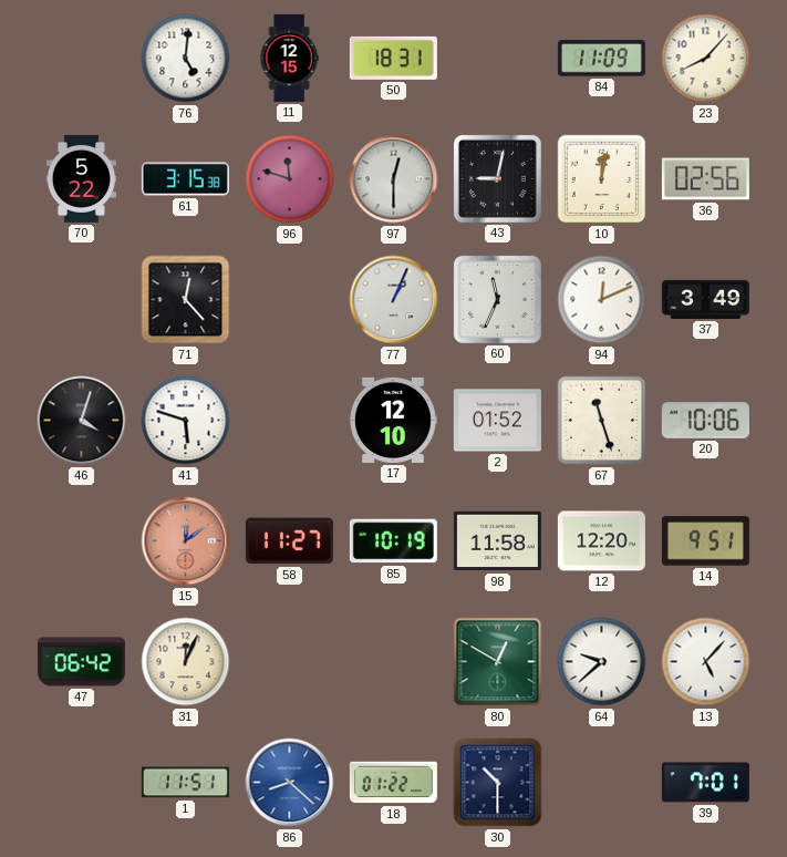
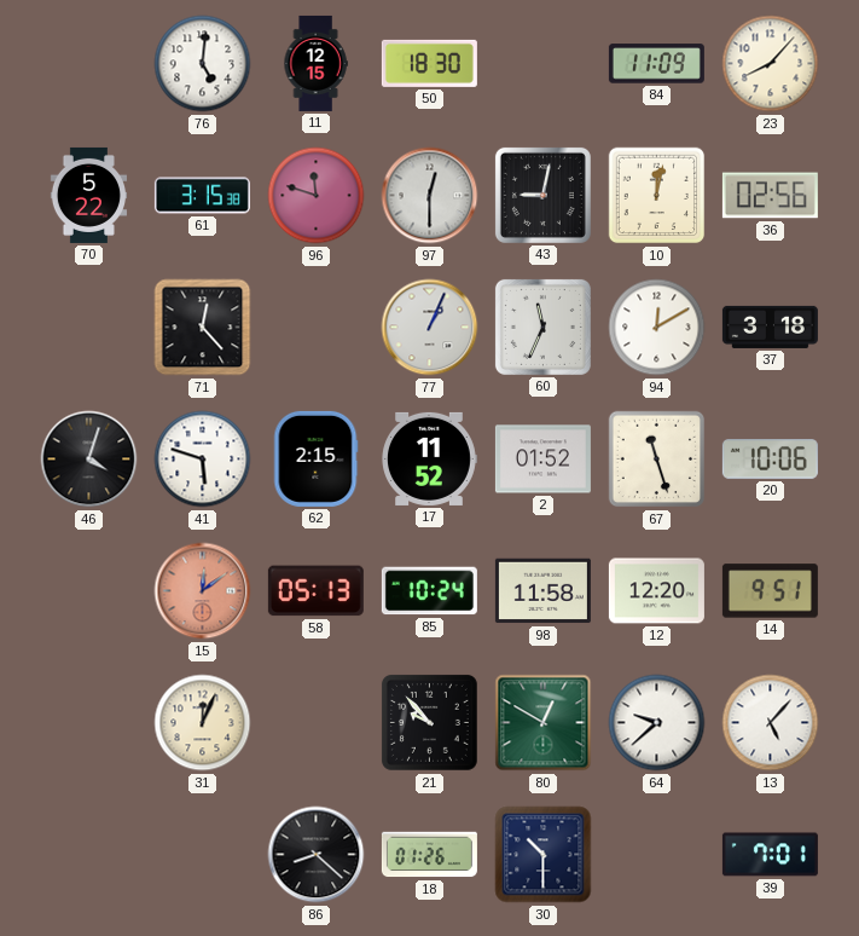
50: 18:31 -> 18:30 (429, 63)
94: 12:11 -> 12:10 (657, 328)
37: 3:49 -> 3:18 (770, 327)
62: none -> 2:15 (315, 458)
17: 12:10 -> 11:52 (429, 458)
58: 11:27 -> 05:13 (315, 591)
85: 10:19 -> 10:24 (429, 591)
47: 06:42 -> none (81, 662)
21: none -> 9:53 (430, 723)
1: 11:51 -> none (185, 783)
86 dial: blue -> black (317, 855)
18: 01:22 -> 01:26 (429, 855)
